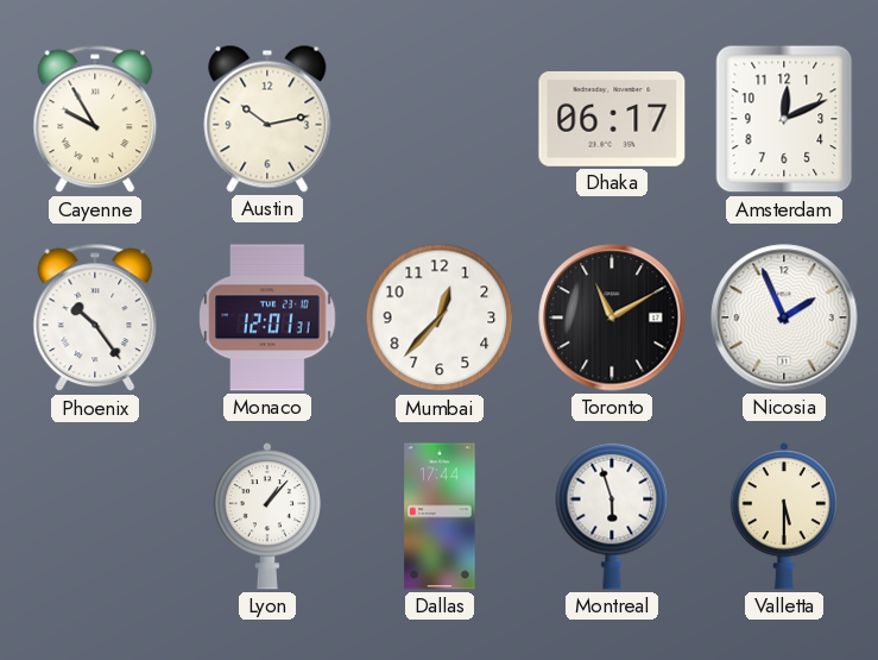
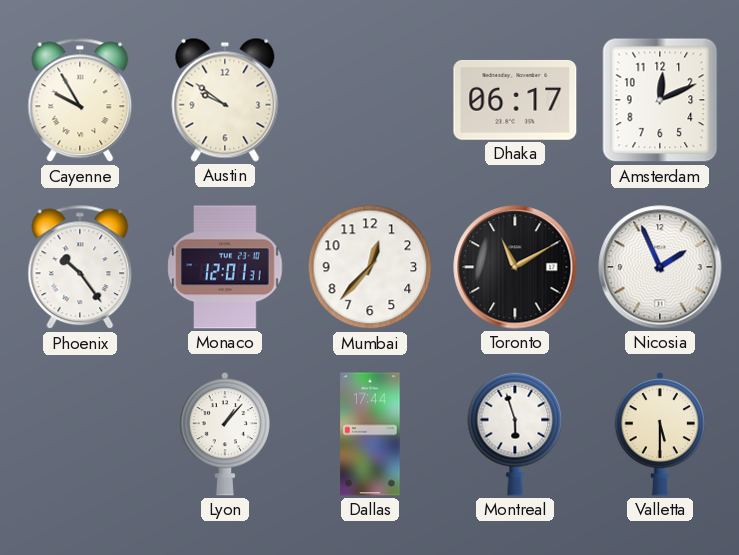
Austin: 10:13 -> 9:51 (225, 100)
